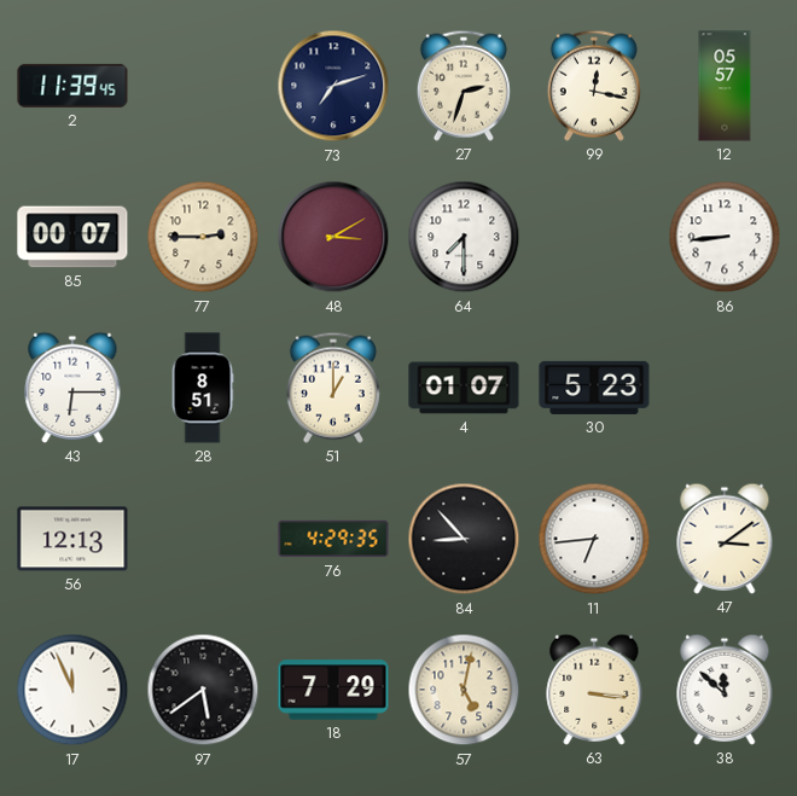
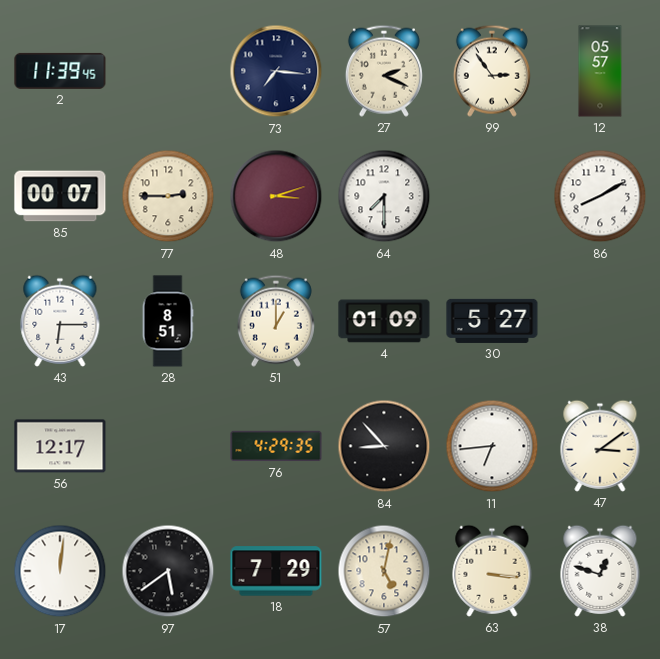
73: 7:12 -> 7:16 (276, 71)
27: 2:33 -> 2:19 (384, 71)
99: 12:17 -> 2:54 (492, 71)
48: 3:10 -> 3:12 (276, 196)
86: 8:44 -> 8:10 (600, 196)
4: 01:07 -> 01:09 (384, 321)
30: 5:23 -> 5:27 (492, 321)
56: 12:13 -> 12:17 (60, 446)
17: 11:56 -> 12:01 (60, 571)
38: 11:52 -> 12:48 (600, 571)
